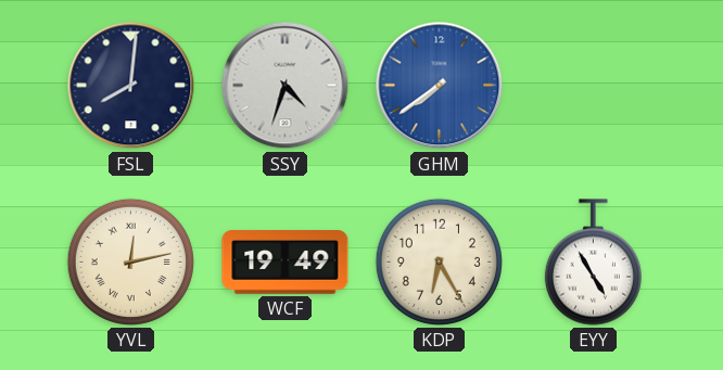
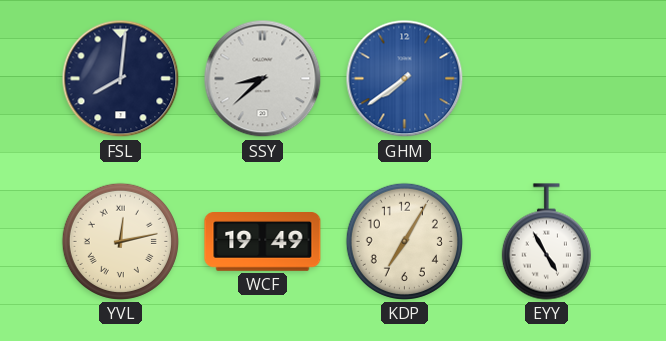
SSY: 4:33 -> 8:38 (263, 79)
KDP: 6:25 -> 7:05 (404, 241)
